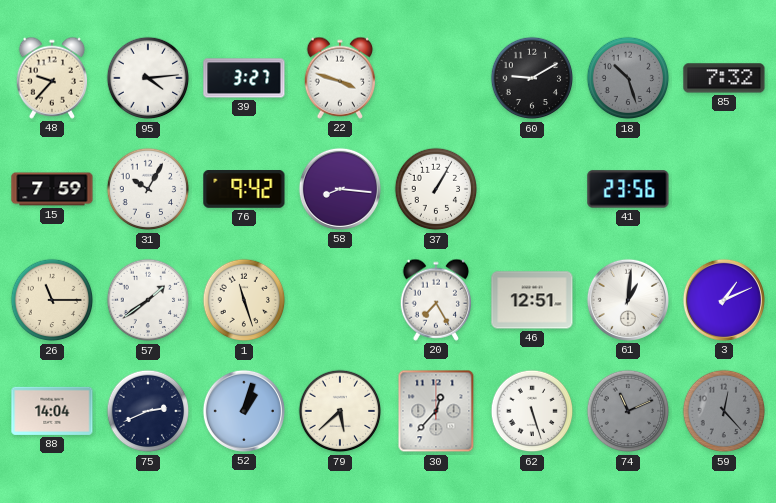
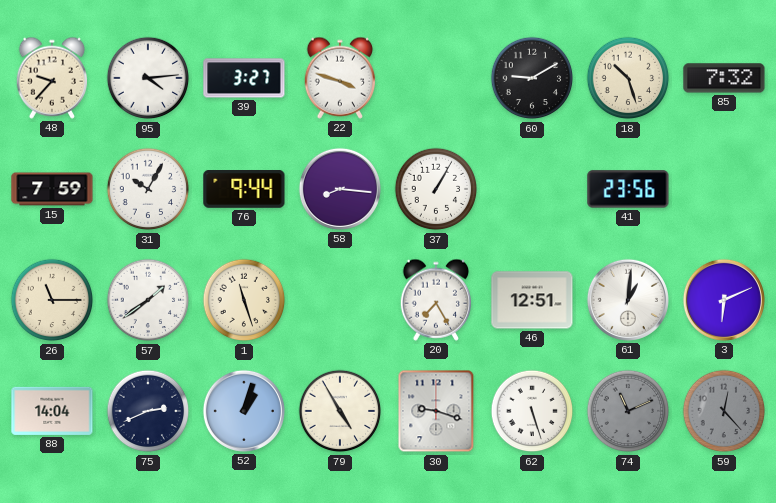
18 dial: grey -> cream (628, 78)
76: 9:42 -> 9:44 (244, 190)
3: 1:11 -> 6:11 (724, 300)
79: 5:38 -> 4:55 (340, 411)
30: 12:37 -> 9:18 (436, 411)
